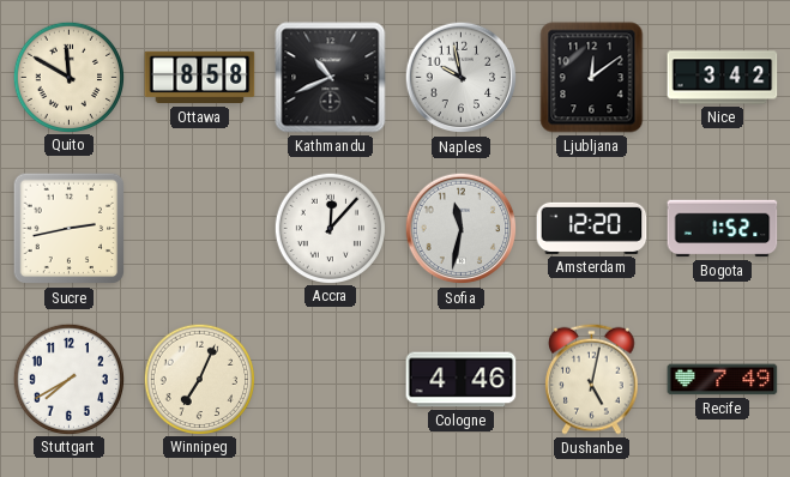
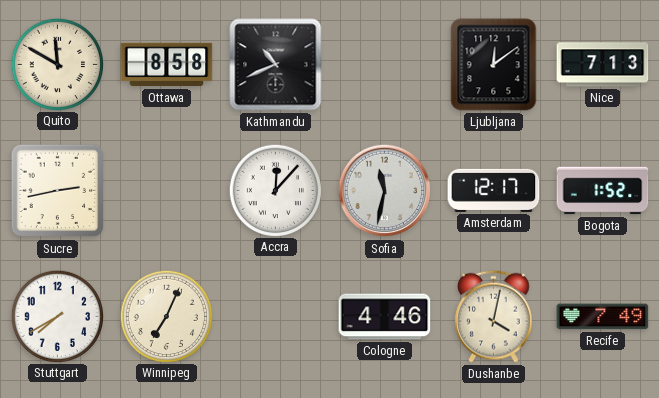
Naples: 9:58 -> none (462, 78)
Nice: 3:42 -> 7:13 (603, 65)
Amsterdam: 12:20 -> 12:17 (494, 190)
Dushanbe: 5:02 -> 4:02 (494, 316)
